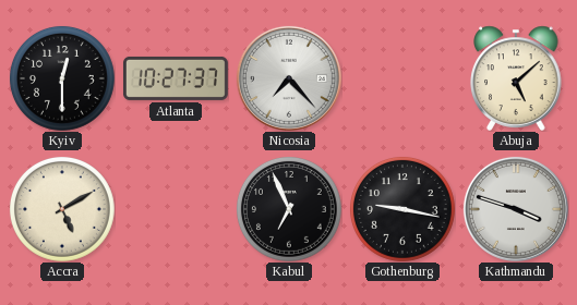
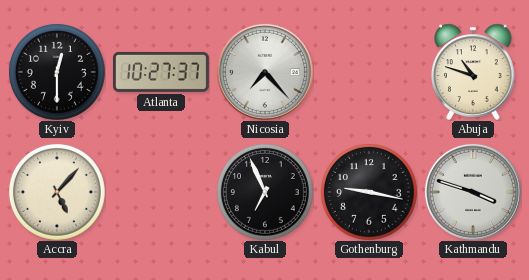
Abuja: 5:08 -> 10:48 (473, 72)
Accra: 5:10 -> 5:07 (57, 192)
